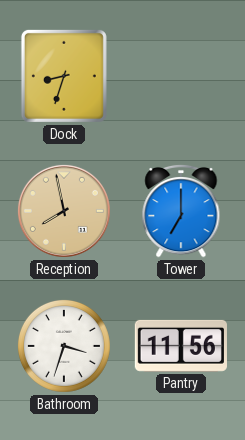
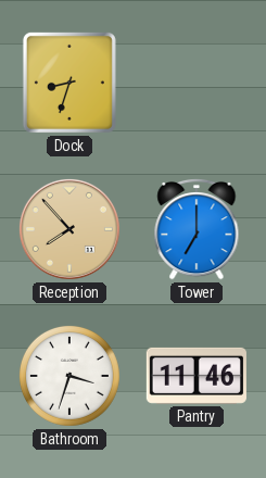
Reception: 7:58 -> 7:53 (69, 229)
Pantry: 11:56 -> 11:46 (197, 376)
